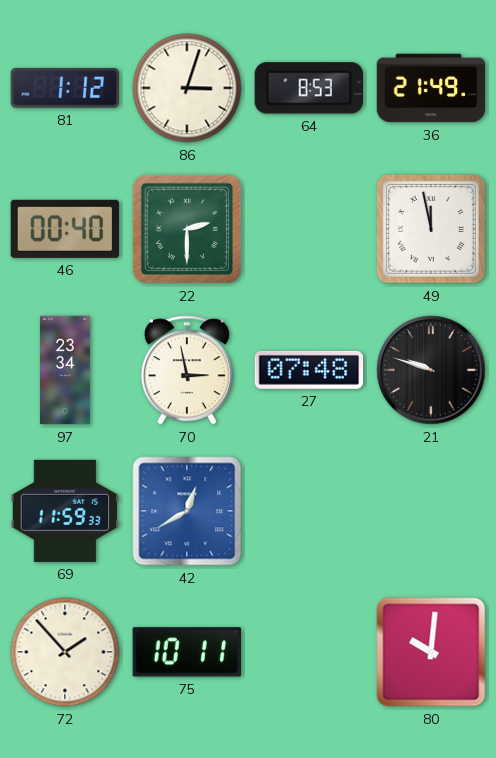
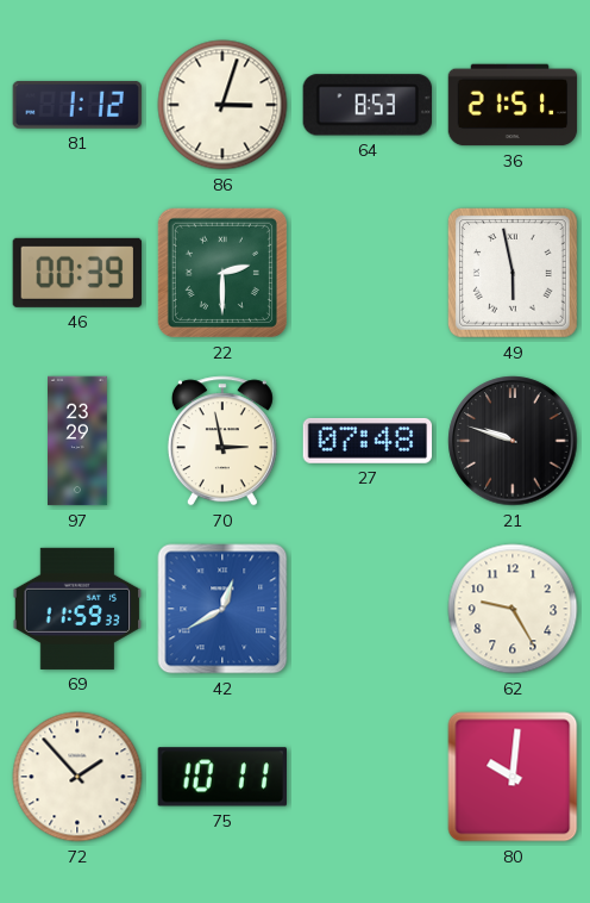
36: 21:49 -> 21:51 (513, 105)
46: 00:40 -> 00:39 (76, 273)
49: 11:58 -> 5:58 (513, 273)
97: 23:34 -> 23:29 (79, 441)
62: none -> 9:25 (513, 609)
